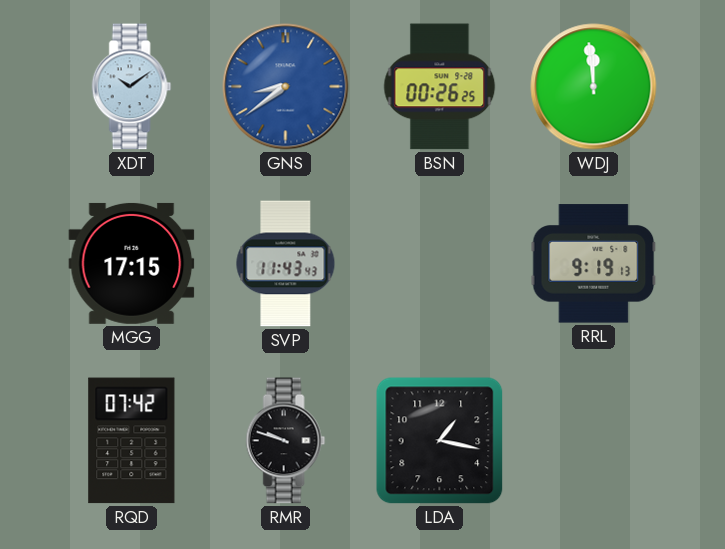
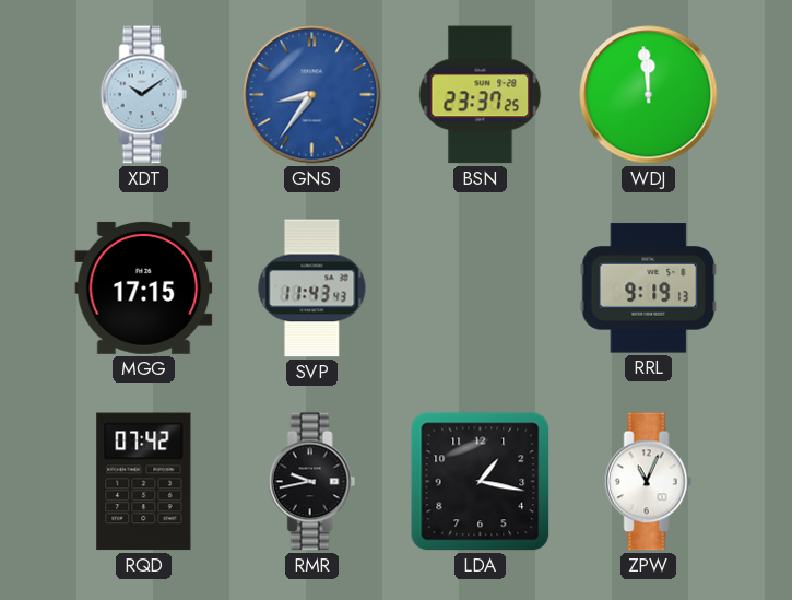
GNS: 8:39 -> 8:36 (312, 95)
BSN: 00:26 -> 23:37 (481, 95)
RMR: 9:48 -> 9:43 (312, 482)
ZPW: none -> 11:04 (649, 482)
